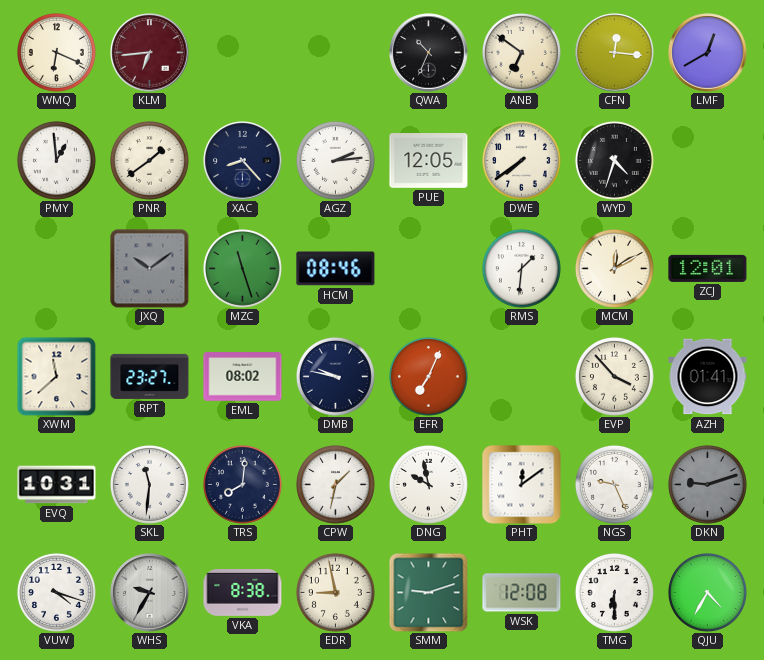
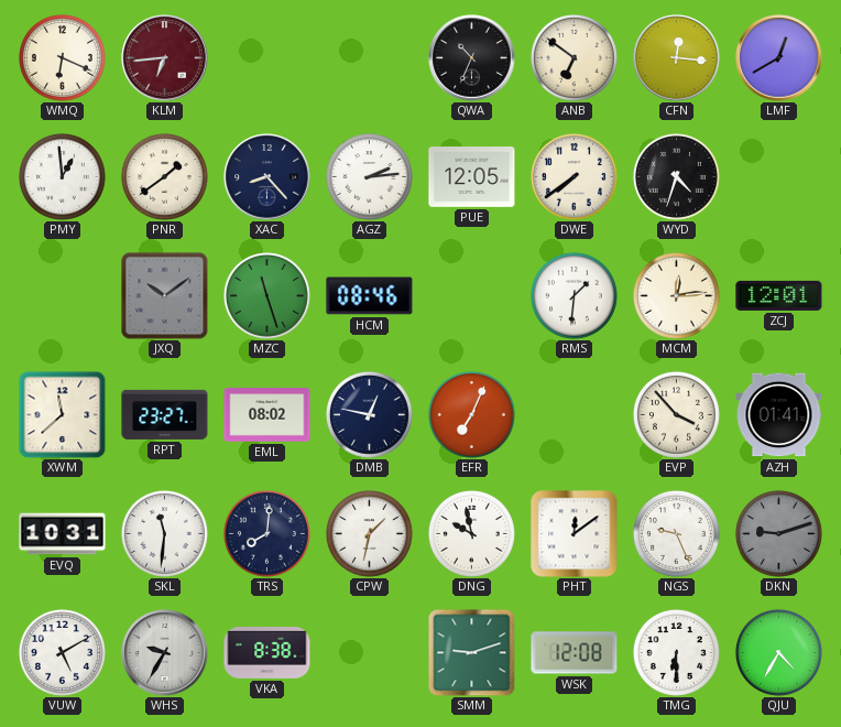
MCM: 12:10 -> 12:14 (676, 295)
DMB: 9:47 -> 12:47 (369, 414)
VUW: 4:18 -> 5:10 (62, 652)
EDR: 8:58 -> none (335, 592)
